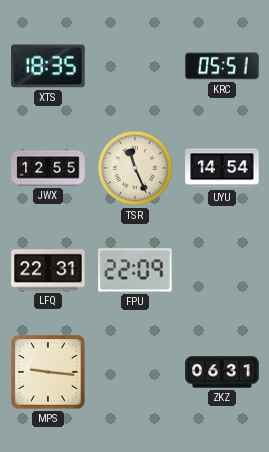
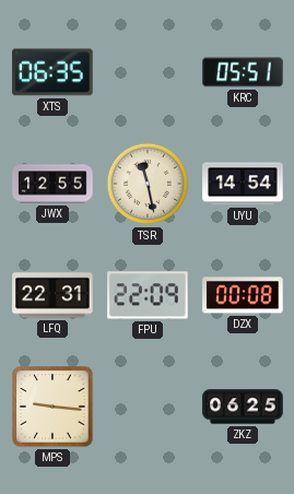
XTS: 18:35 -> 06:35 (52, 72)
TSR: 11:26 -> 11:28 (148, 184)
DZX: none -> 00:08 (243, 295)
ZKZ: 06:31 -> 06:25 (243, 407)
